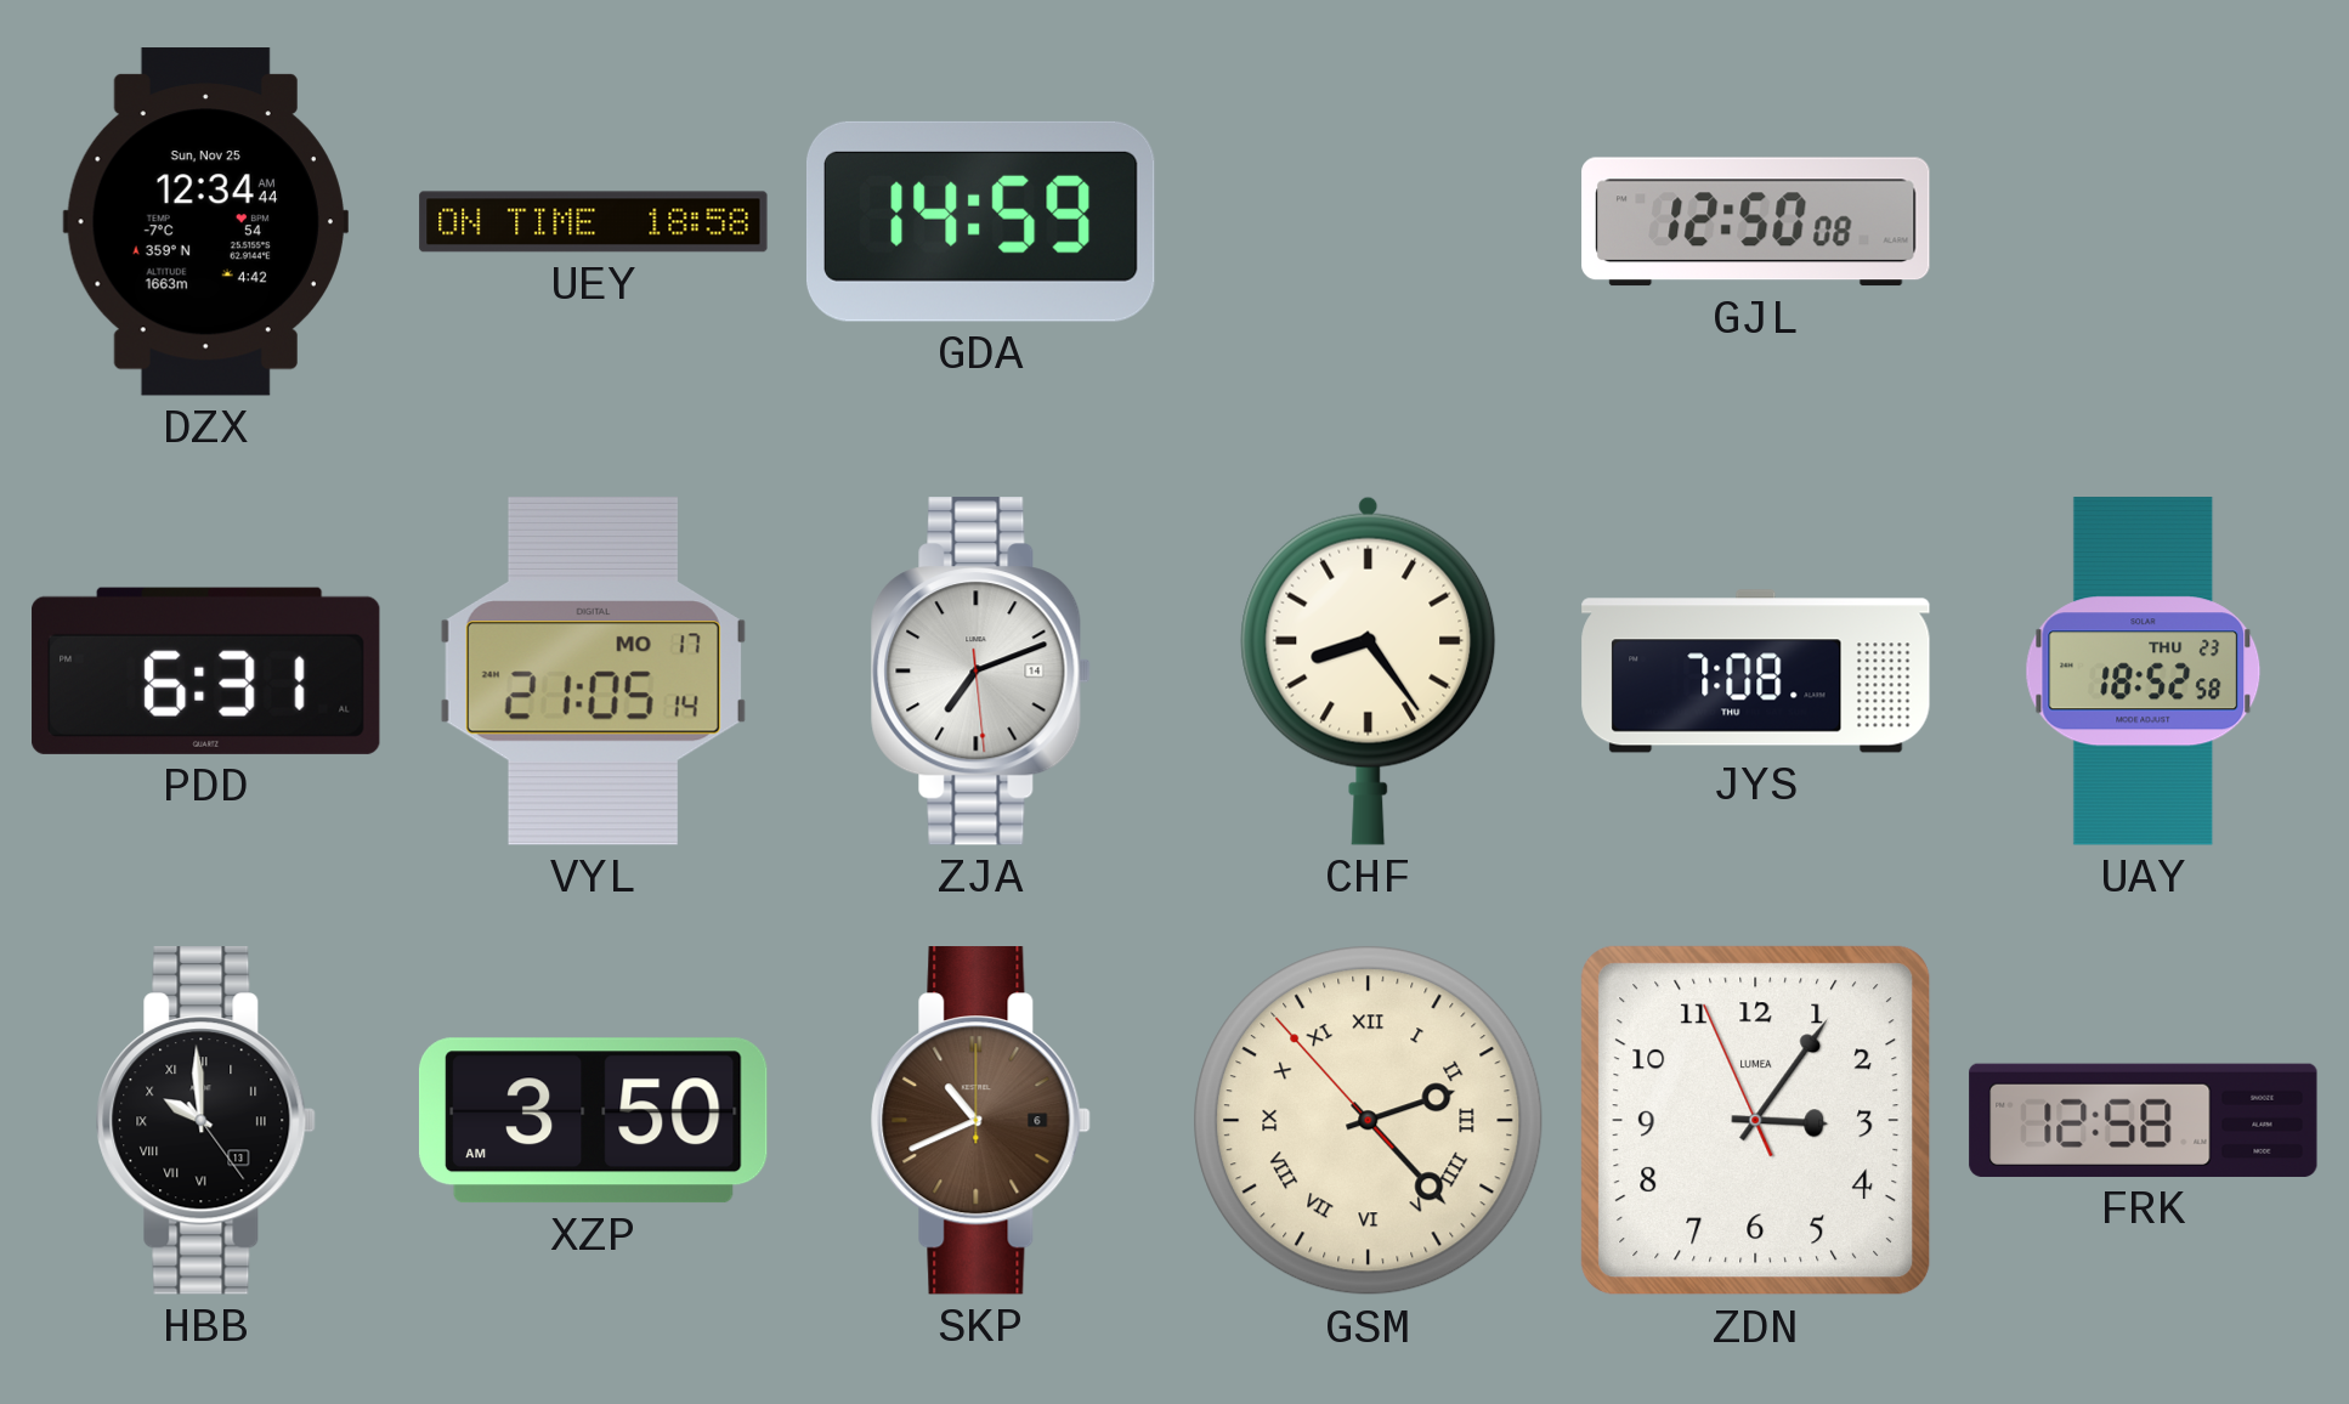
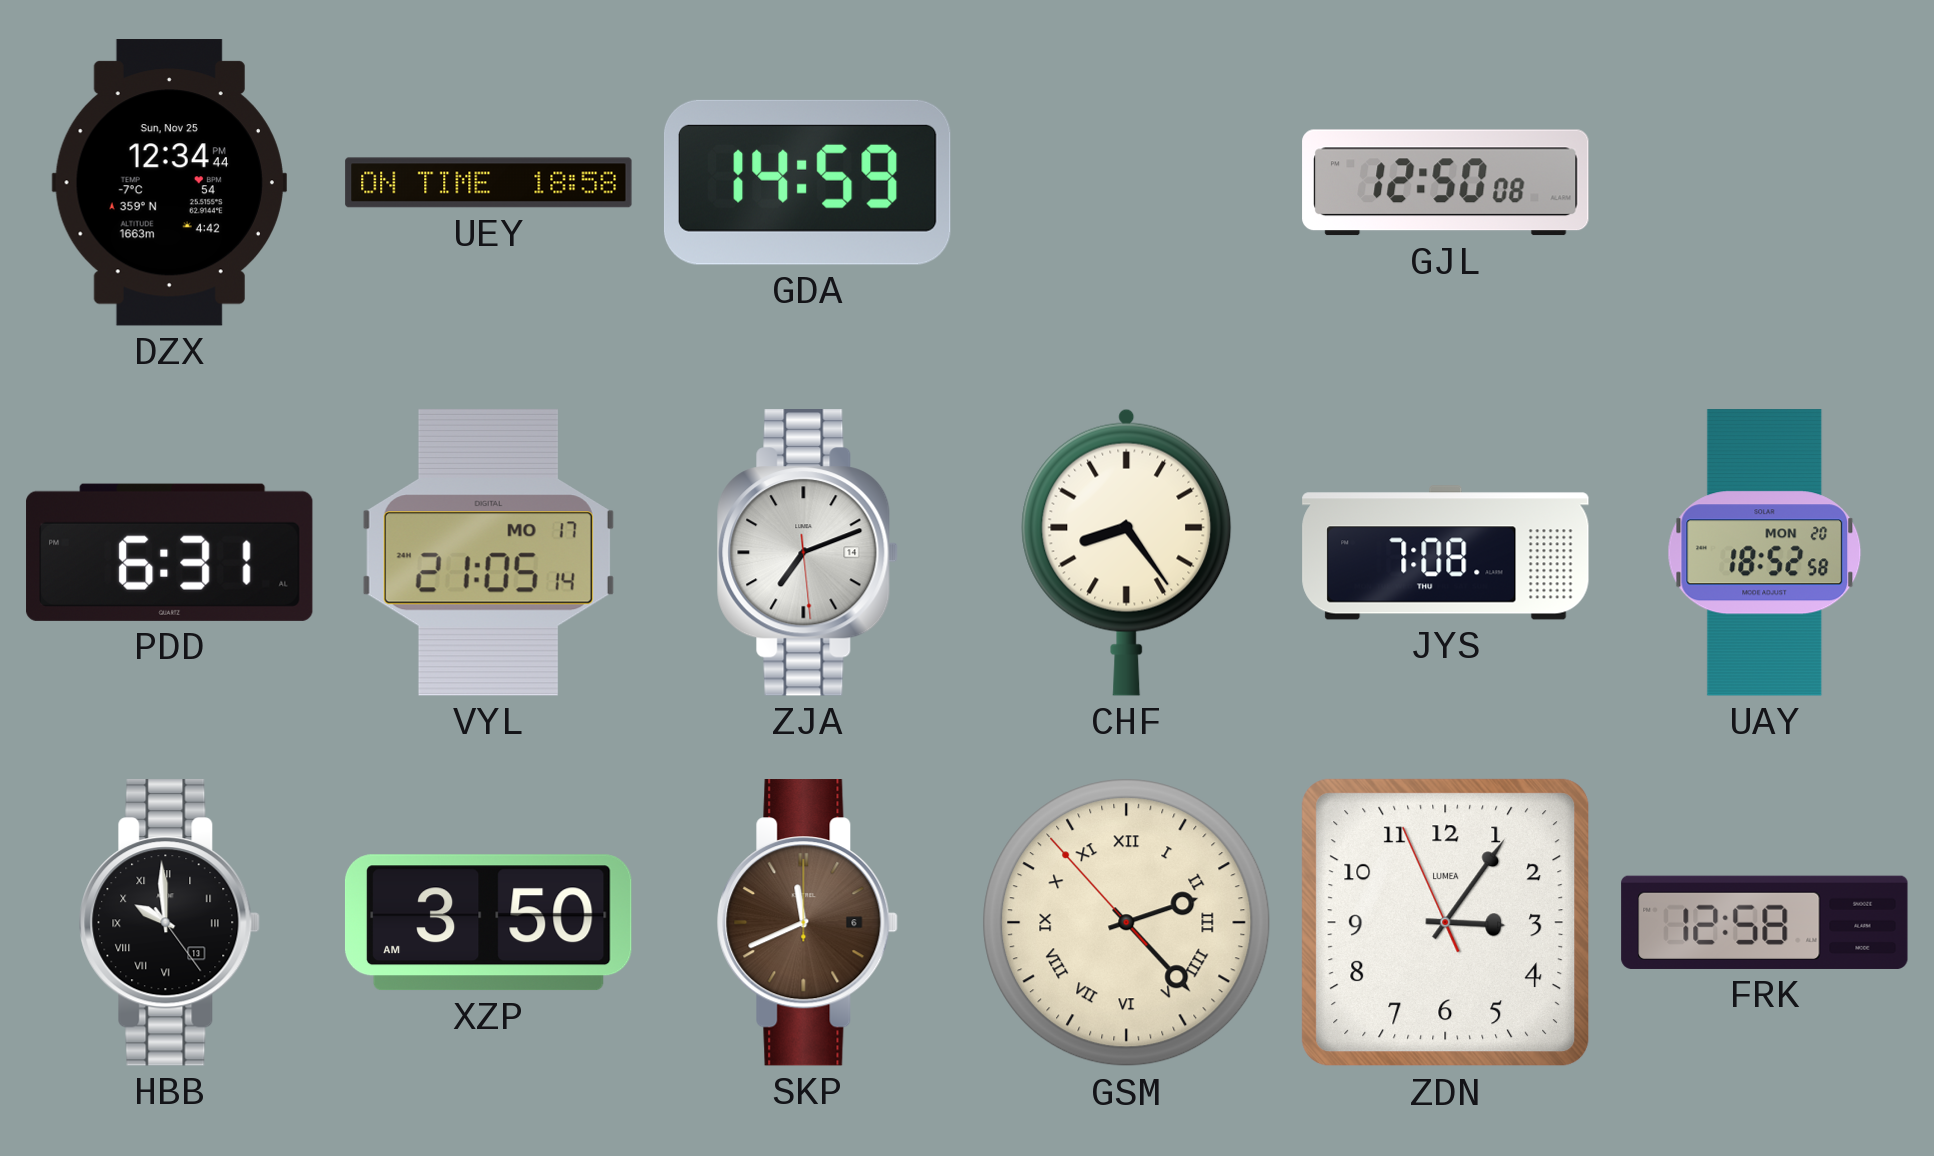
DZX: 12:34:44 AM -> 12:34:44 PM (169, 183)
UAY date: THU 23 -> MON 20 (1765, 553)
SKP: 10:41 -> 11:41 (807, 923)
